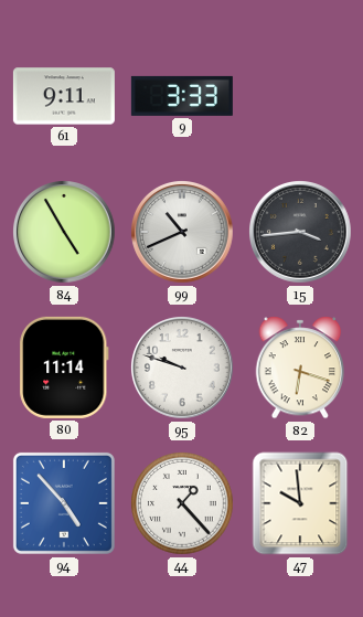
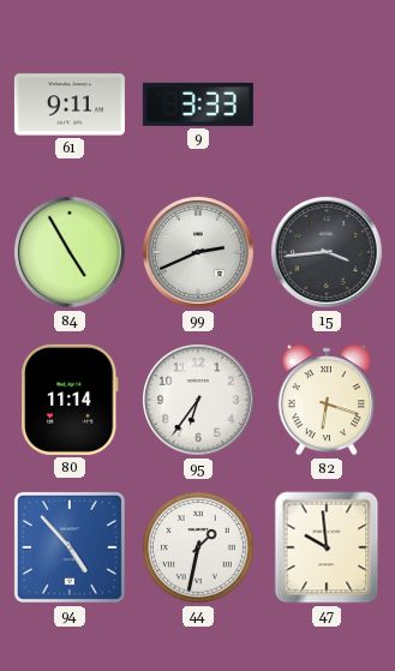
99: 10:41 -> 2:41 (199, 253)
95: 9:48 -> 6:36 (199, 401)
44: 1:23 -> 1:32 (198, 547)
